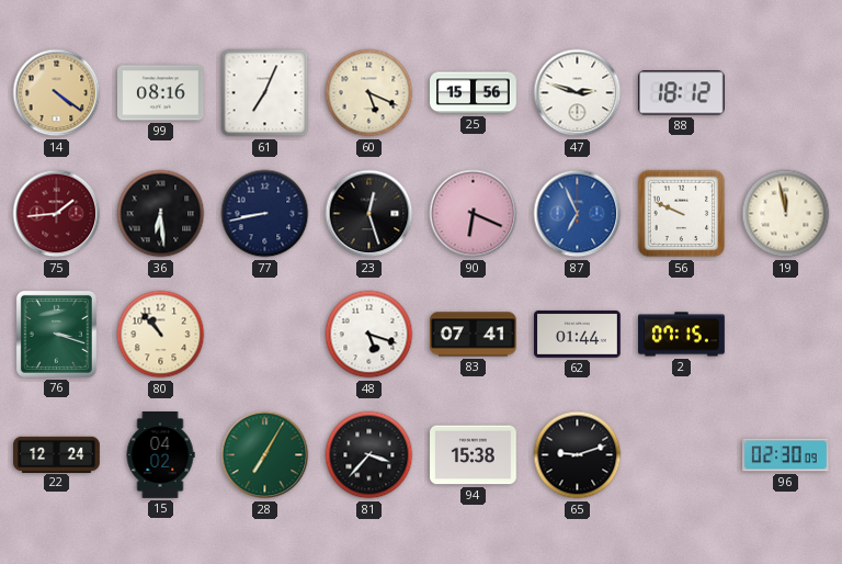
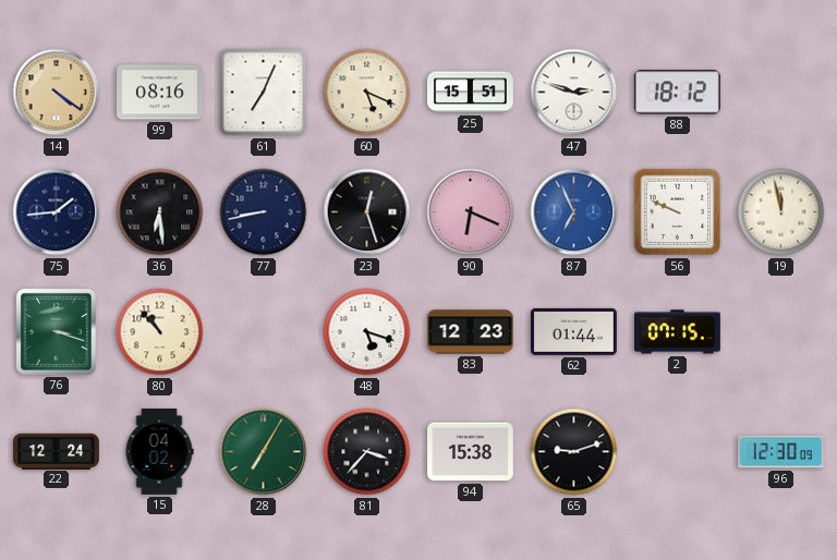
25: 15:56 -> 15:51 (471, 93)
75 dial: burgundy -> navy (57, 212)
83: 07:41 -> 12:23 (471, 332)
96: 02:30 -> 12:30 (781, 452)
